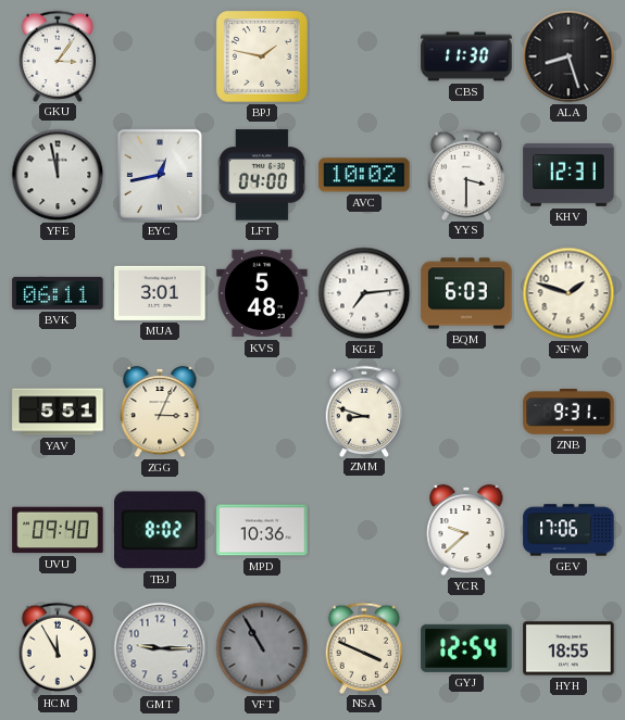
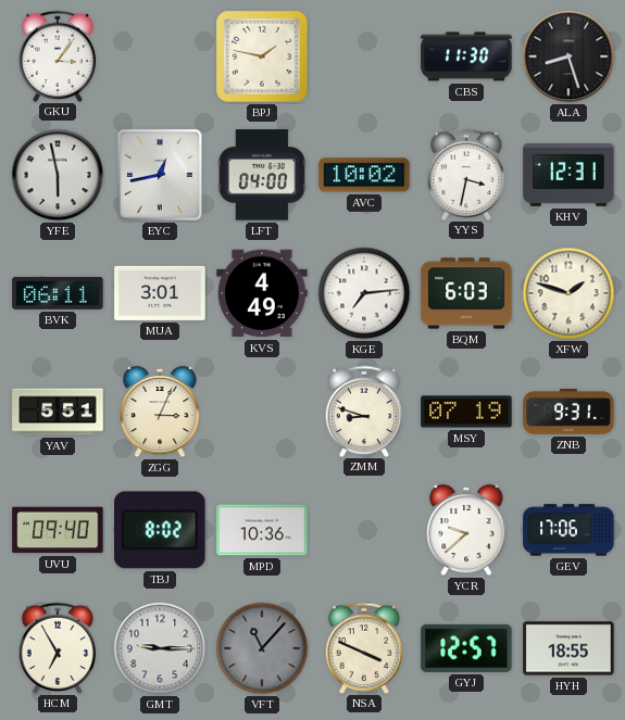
YFE: 11:58 -> 5:58 (58, 175)
YYS: 3:30 -> 3:32 (466, 174)
KVS: 5:48 -> 4:49 (262, 293)
MSY: none -> 07:19 (466, 412)
HCM: 11:55 -> 6:55 (58, 647)
VFT: 10:55 -> 11:07 (262, 648)
GYJ: 12:54 -> 12:57 (466, 648)
